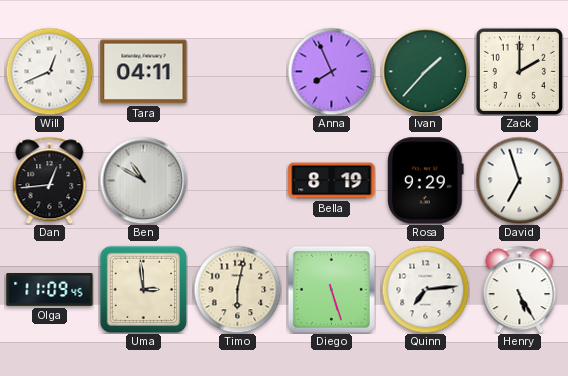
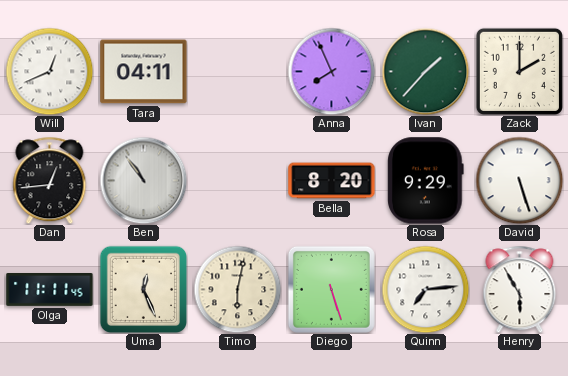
Ben: 10:50 -> 10:54 (143, 180)
Bella: 8:19 -> 8:20 (332, 181)
David: 6:57 -> 5:27 (519, 180)
Olga: 11:09 -> 11:11 (50, 290)
Uma: 2:59 -> 12:26 (143, 289)
Henry: 5:25 -> 5:55 (520, 289)
